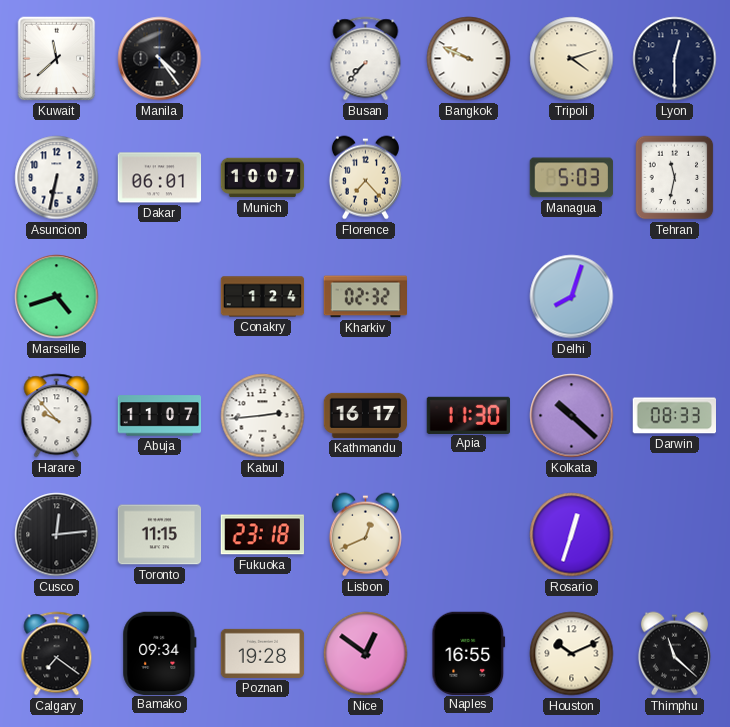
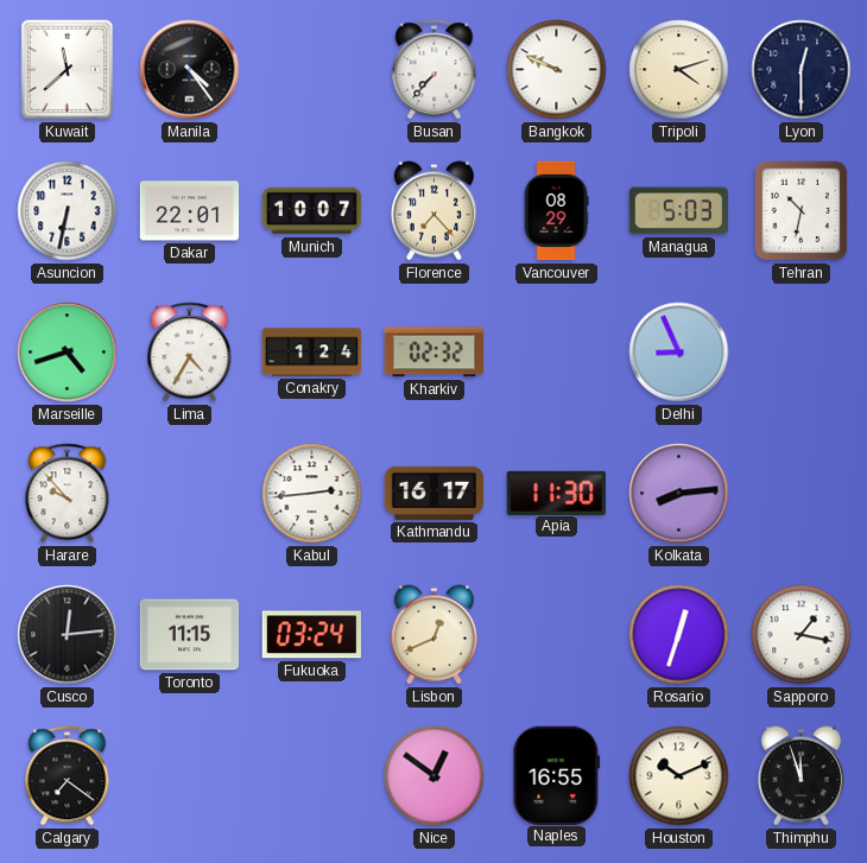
Dakar: 06:01 -> 22:01 (190, 211)
Vancouver: none -> 08:29 (556, 211)
Tehran: 11:32 -> 10:32 (802, 211)
Lima: none -> 4:35 (190, 353)
Delhi: 8:03 -> 8:56 (679, 353)
Abuja: 11:07 -> none (160, 416)
Kolkata: 10:22 -> 8:14 (679, 494)
Darwin: 08:33 -> none (674, 416)
Fukuoka: 23:18 -> 03:24 (311, 635)
Sapporo: none -> 1:17 (802, 635)
Bamako: 09:34 -> none (160, 653)
Poznan: 19:28 -> none (263, 653)
Thimphu: 11:22 -> 11:57 (800, 776)
